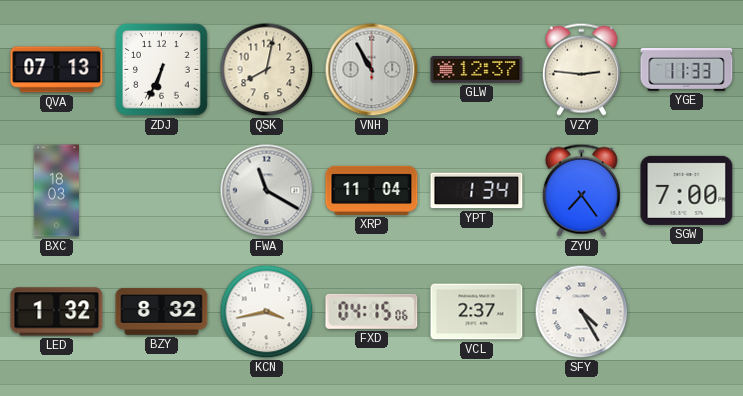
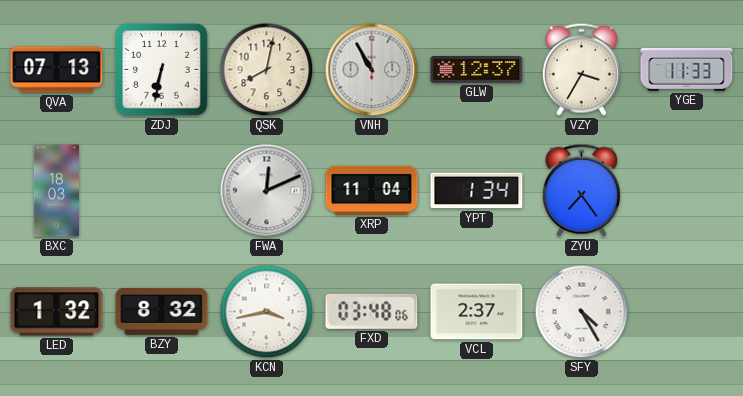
ZDJ: 6:34 -> 6:32 (162, 70)
VZY: 2:46 -> 3:35 (581, 69)
FWA: 11:20 -> 12:11 (267, 191)
SGW: 7:00 -> none (687, 190)
FXD: 04:15 -> 03:48 (372, 311)
